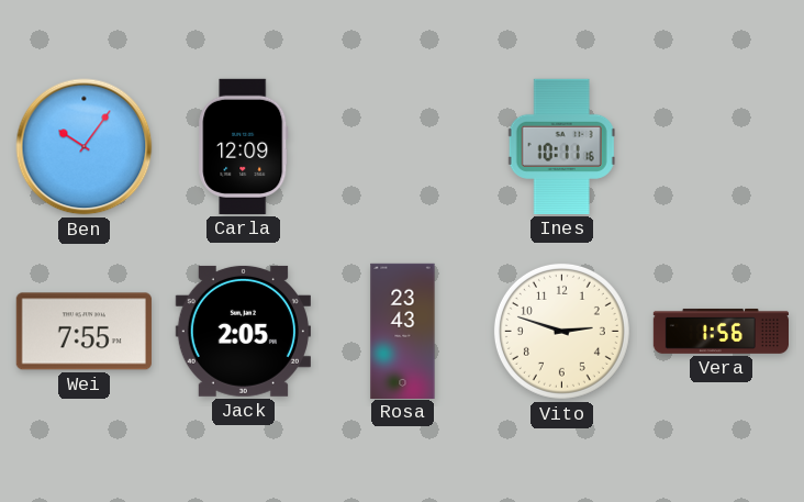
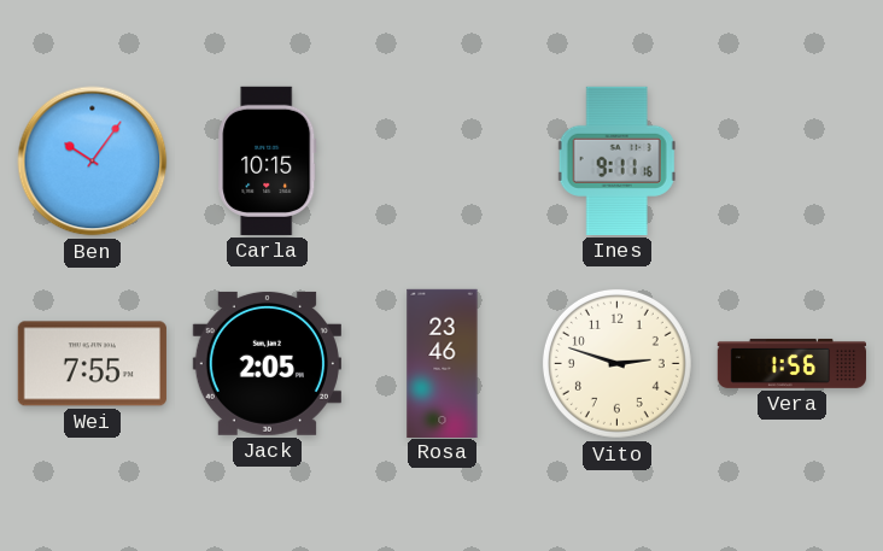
Carla: 12:09 -> 10:15 (268, 160)
Ines: 10:11 -> 9:11 (616, 160)
Rosa: 23:43 -> 23:46 (443, 363)
